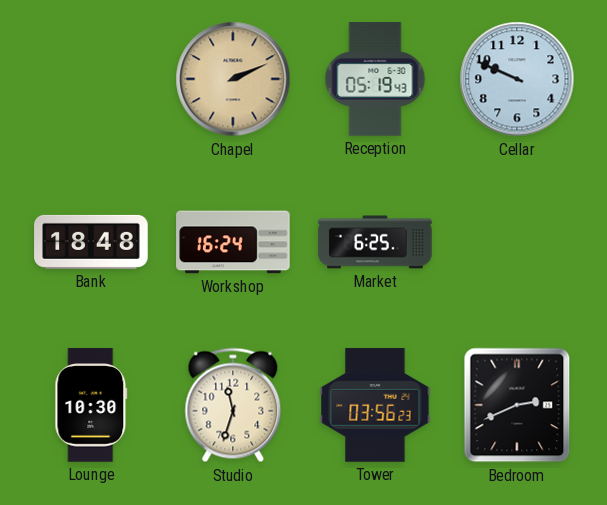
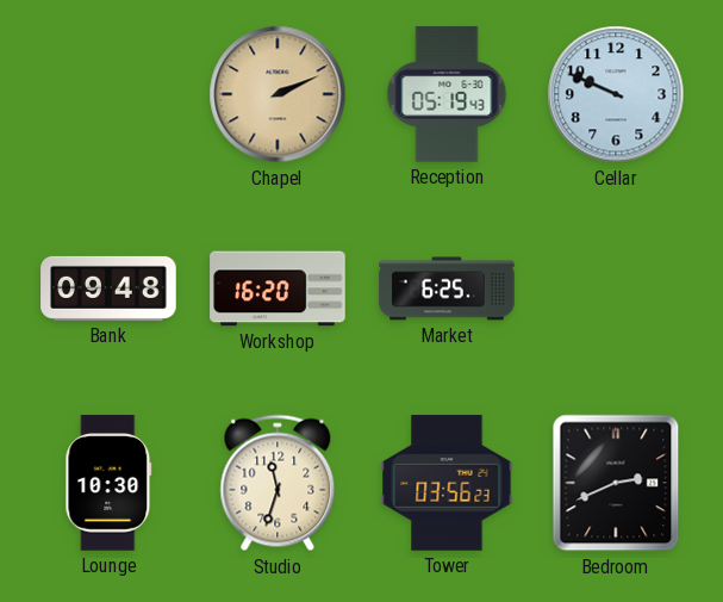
Bank: 18:48 -> 09:48 (108, 288)
Workshop: 16:24 -> 16:20 (278, 288)
